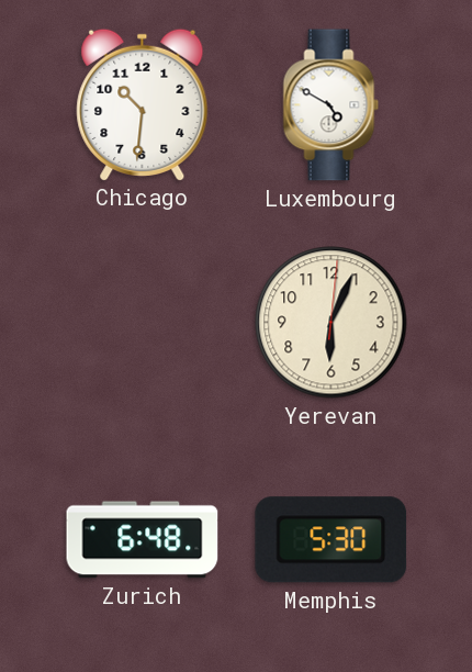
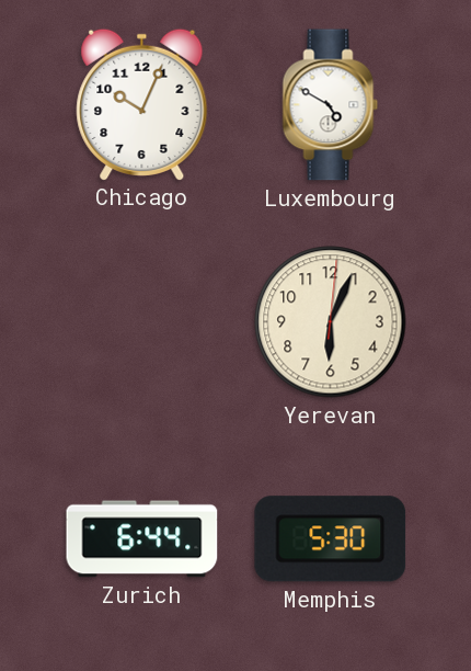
Chicago: 10:31 -> 10:04 (142, 104)
Zurich: 6:48 -> 6:44 (142, 539)
